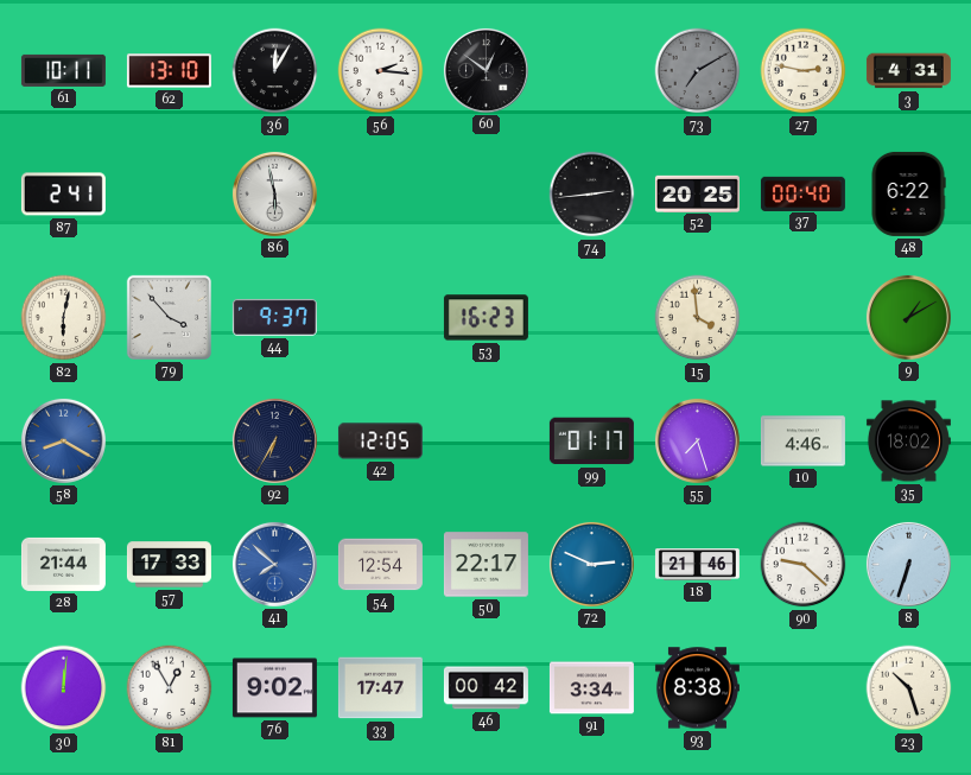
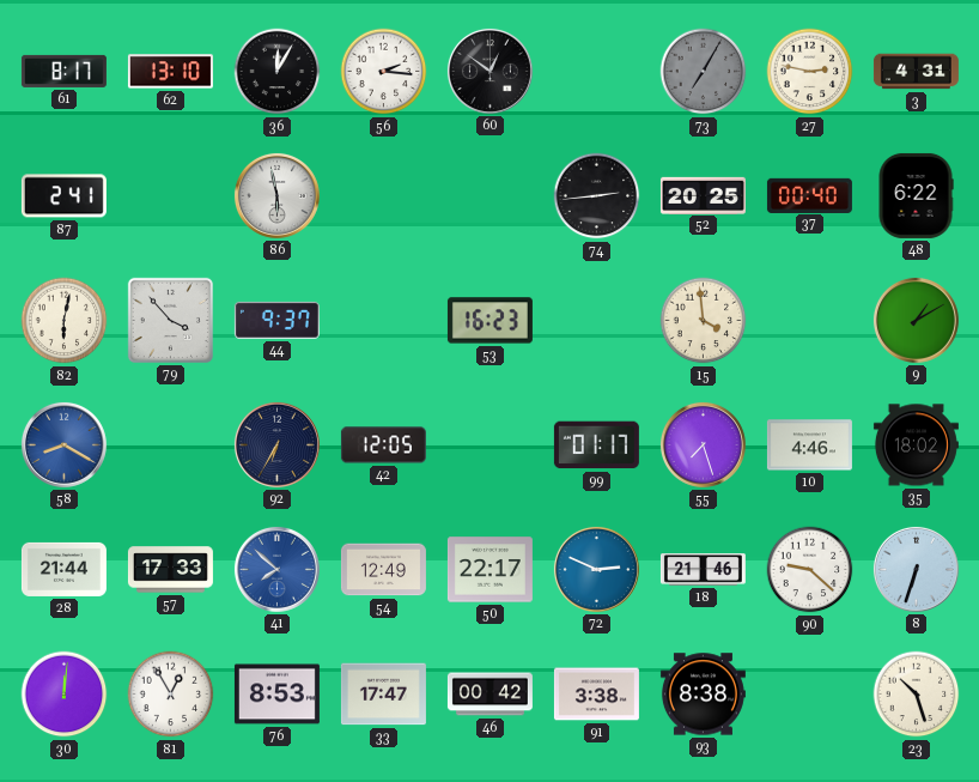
61: 10:11 -> 8:17 (63, 71)
73: 7:10 -> 7:05 (704, 72)
54: 12:54 -> 12:49 (383, 570)
76: 9:02 -> 8:53 (276, 695)
91: 3:34 -> 3:38 (596, 695)
